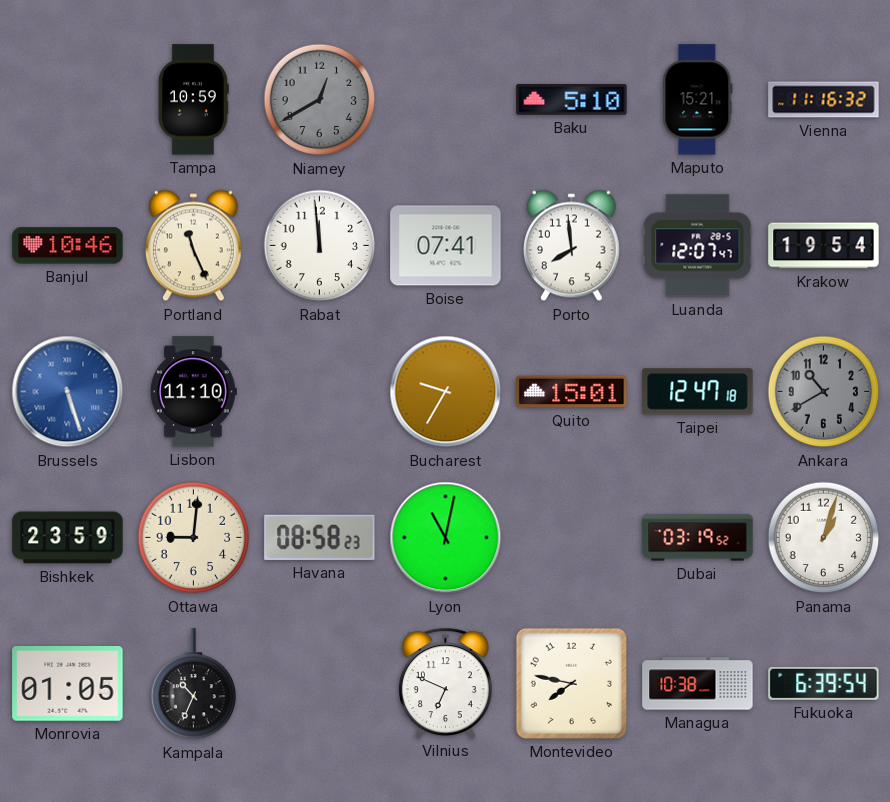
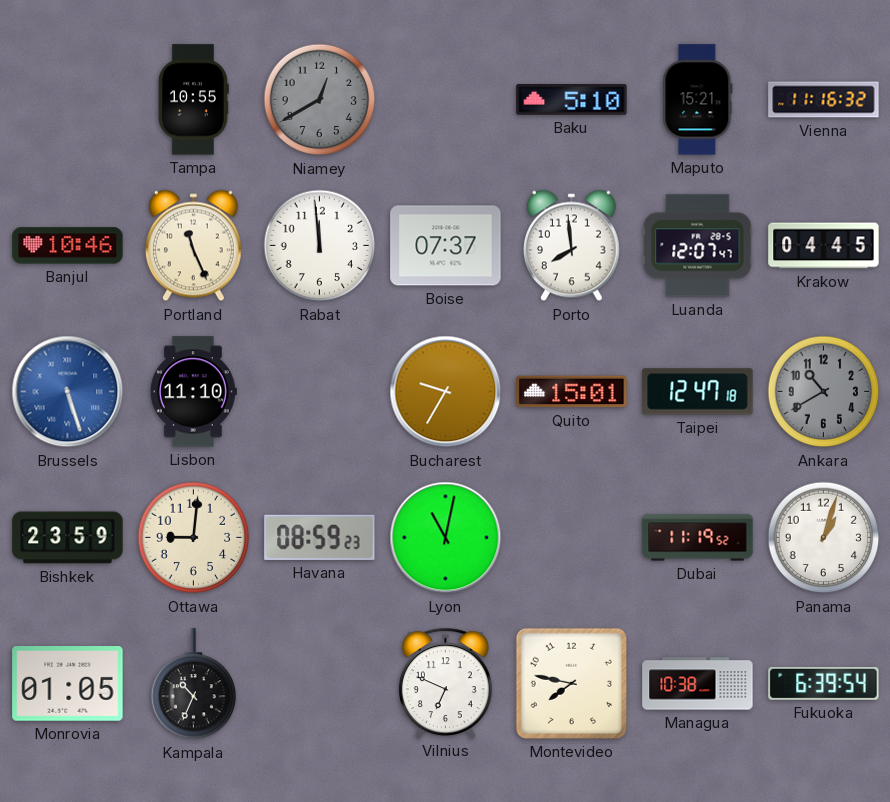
Tampa: 10:59 -> 10:55 (193, 100)
Boise: 07:41 -> 07:37 (446, 246)
Krakow: 19:54 -> 04:45 (824, 246)
Havana: 08:58 -> 08:59 (320, 537)
Dubai: 03:19 -> 11:19 (698, 538)
